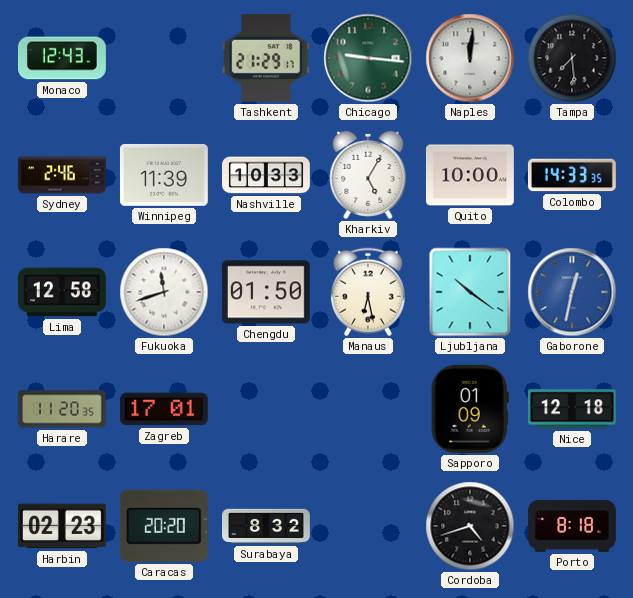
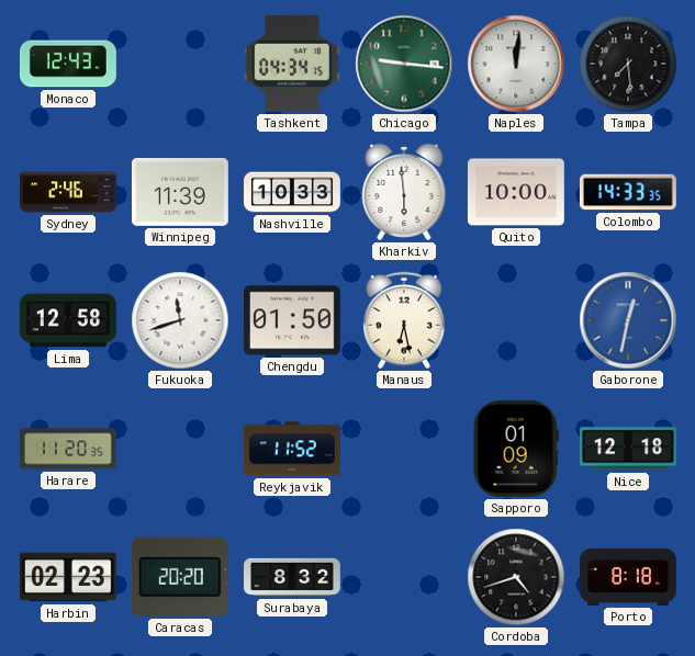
Tashkent: 21:29 -> 04:34 (292, 64)
Kharkiv: 5:05 -> 5:59 (404, 192)
Ljubljana: 10:21 -> none (470, 292)
Zagreb: 17:01 -> none (164, 409)
Reykjavik: none -> 11:52 (293, 449)
